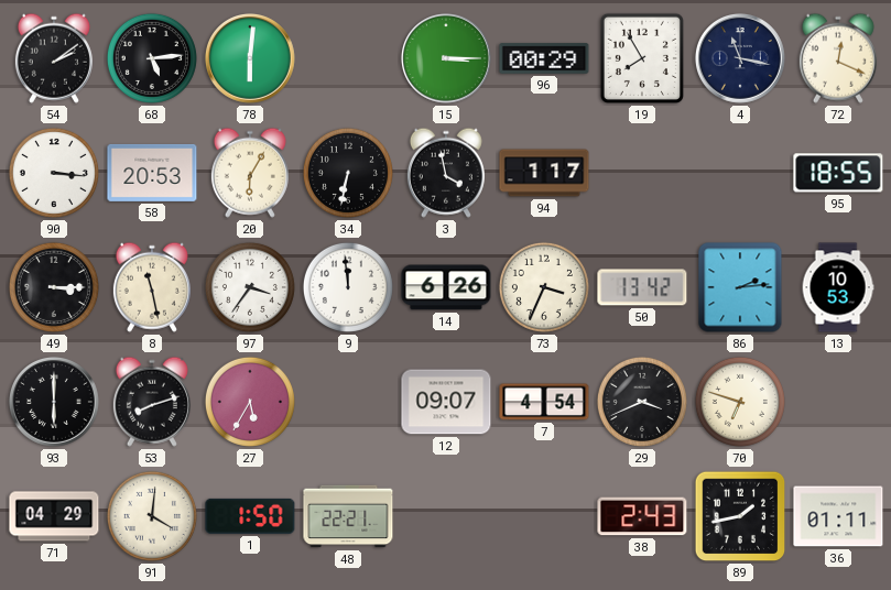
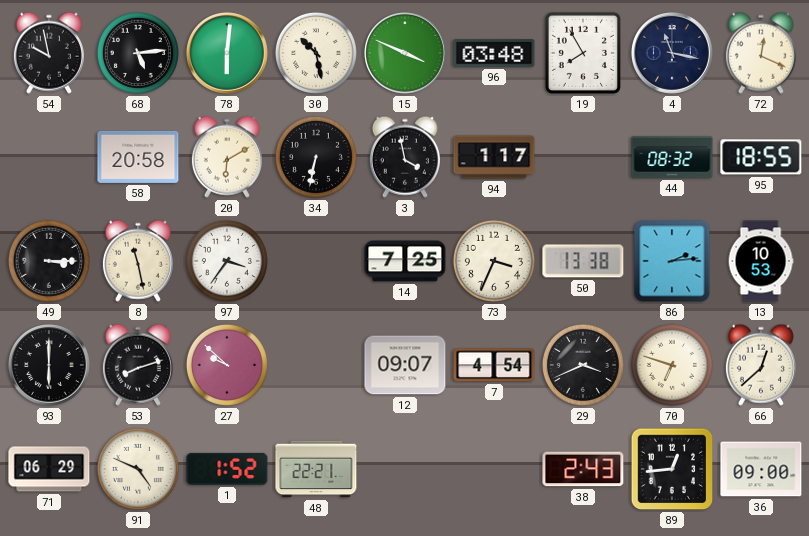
54: 2:09 -> 9:58 (49, 53)
30: none -> 10:28 (316, 53)
15: 3:15 -> 3:49 (405, 53)
96: 00:29 -> 03:48 (494, 53)
90: 3:16 -> none (54, 173)
58: 20:53 -> 20:58 (138, 157)
20: 6:05 -> 6:10 (227, 157)
44: none -> 08:32 (672, 157)
9: 11:59 -> none (348, 287)
14: 6:26 -> 7:25 (405, 261)
50: 13:42 -> 13:38 (583, 261)
27: 5:35 -> 9:52 (227, 365)
66: none -> 12:38 (761, 365)
71: 04:29 -> 06:29 (49, 469)
91: 4:01 -> 4:49 (138, 469)
1: 1:50 -> 1:52 (227, 469)
89: 1:43 -> 12:44 (672, 469)
36: 01:11 -> 09:00 (761, 469)
